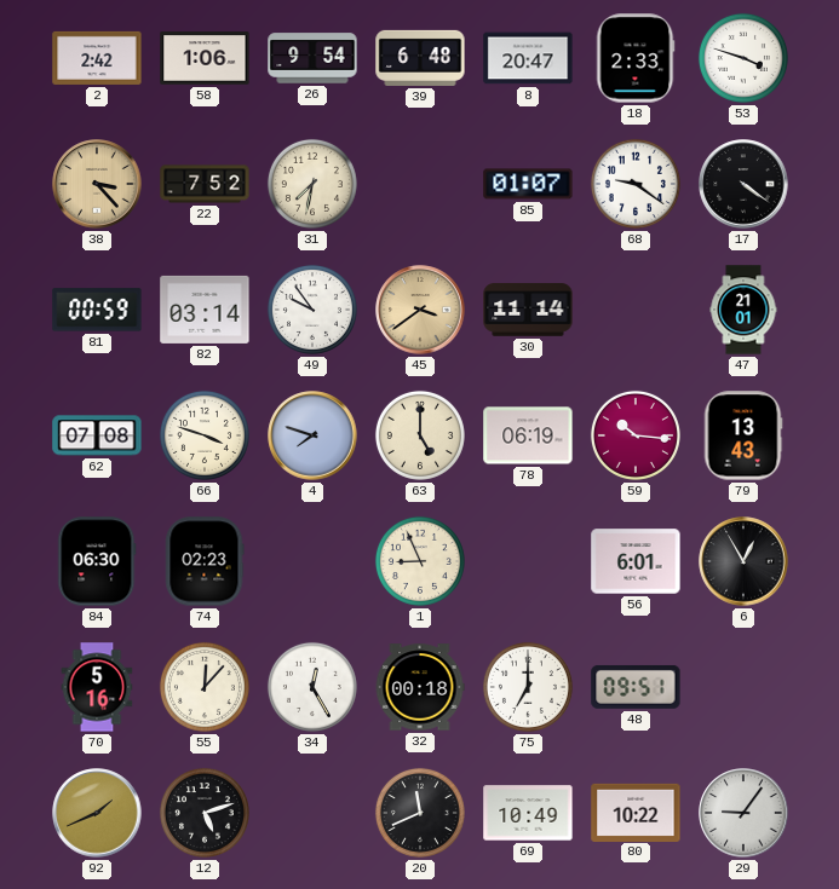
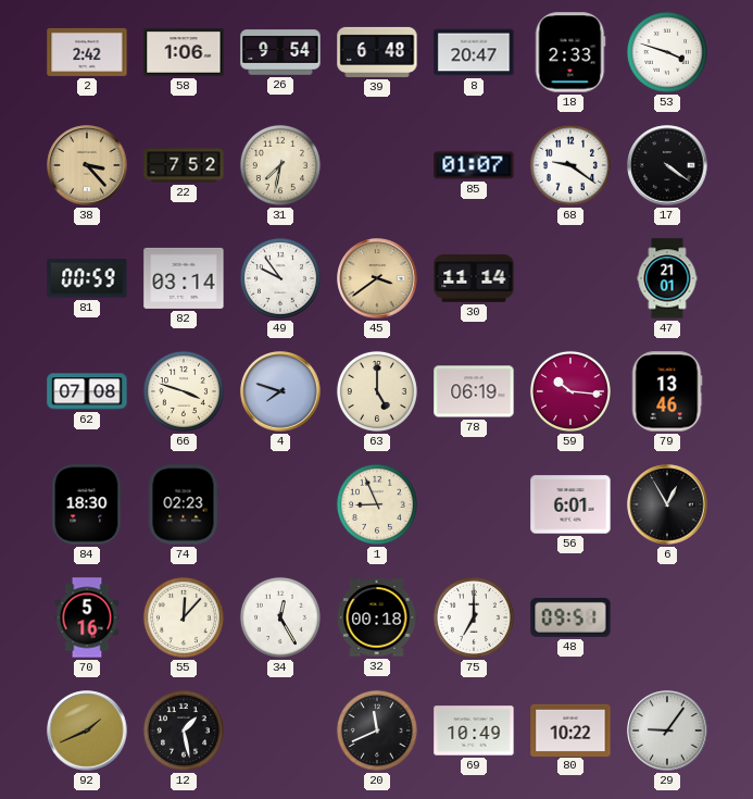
79: 13:43 -> 13:46 (667, 391)
84: 06:30 -> 18:30 (87, 504)
12: 5:12 -> 1:28 (184, 731)
